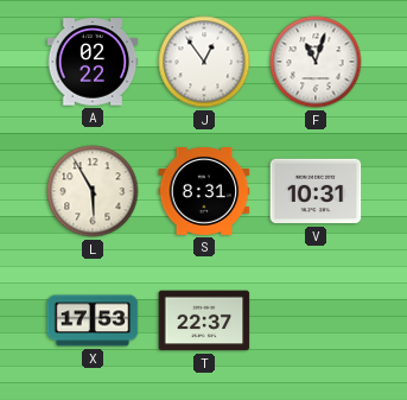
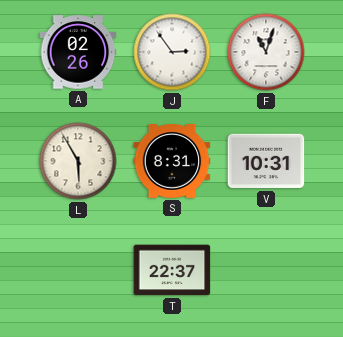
A: 02:22 -> 02:26 (78, 52)
J: 12:54 -> 2:54 (172, 52)
X: 17:53 -> none (93, 320)
